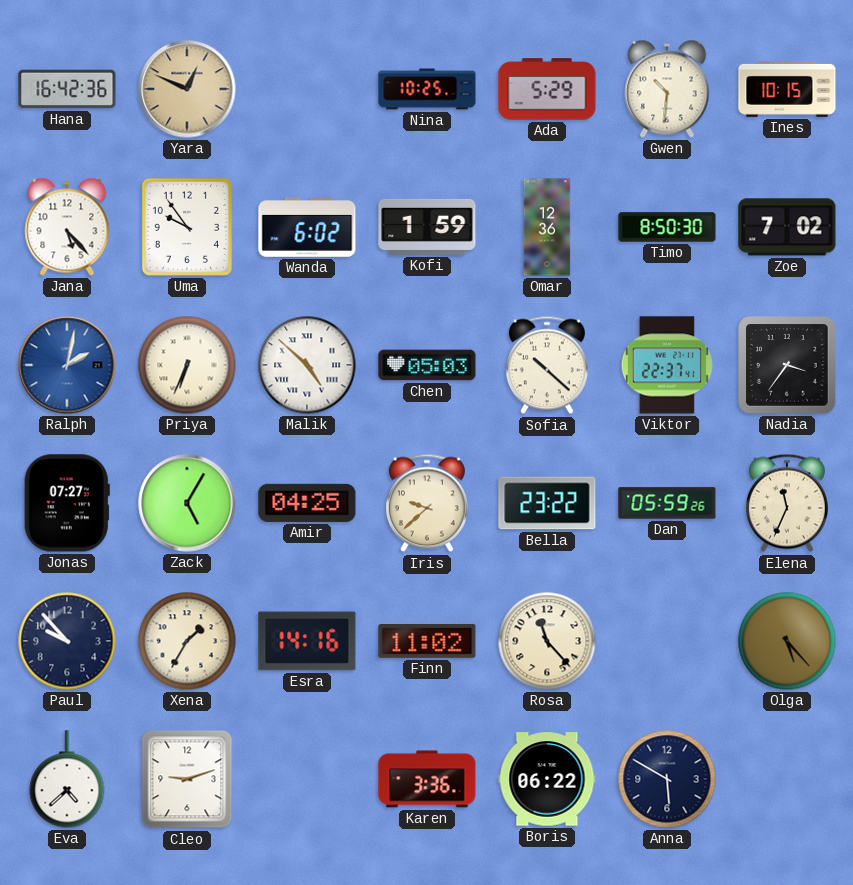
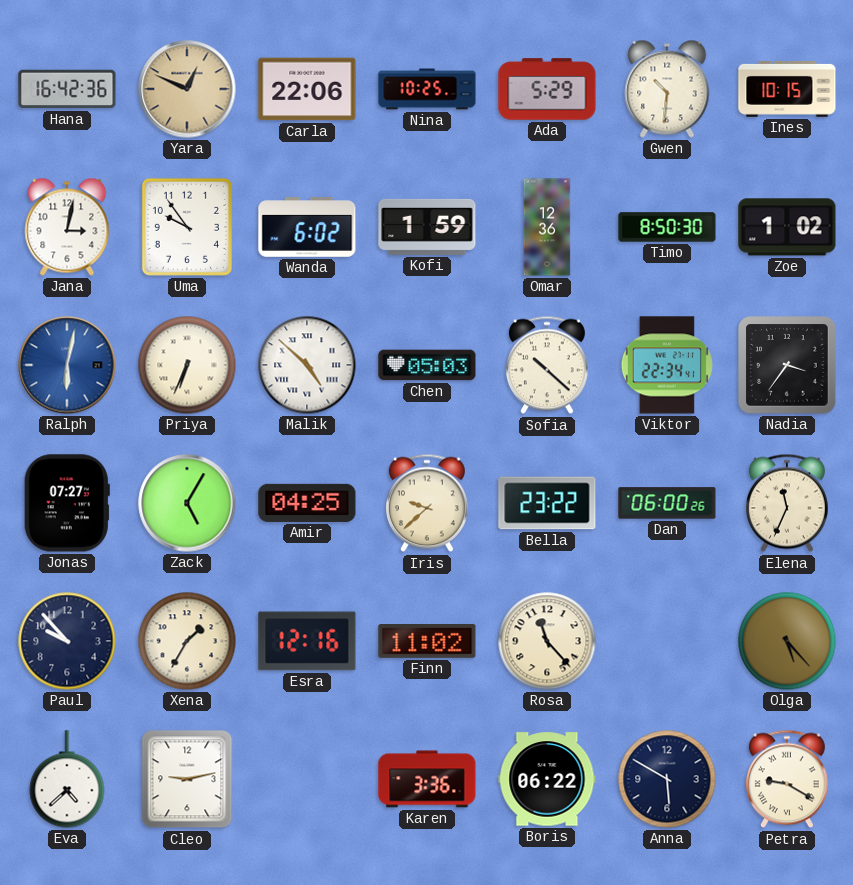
Carla: none -> 22:06 (307, 89)
Jana: 5:23 -> 3:02 (67, 227)
Zoe: 7:02 -> 1:02 (787, 227)
Ralph: 2:02 -> 6:02 (67, 365)
Viktor: 22:37 -> 22:34 (667, 365)
Dan: 05:59 -> 06:00 (667, 503)
Esra: 14:16 -> 12:16 (307, 641)
Cleo: 9:12 -> 9:13 (187, 779)
Petra: none -> 9:20 (787, 779)
